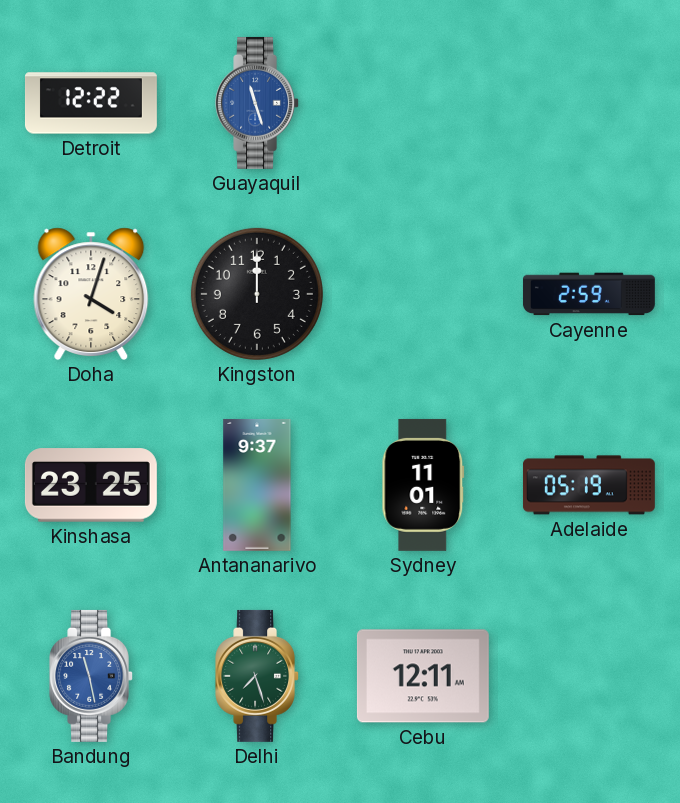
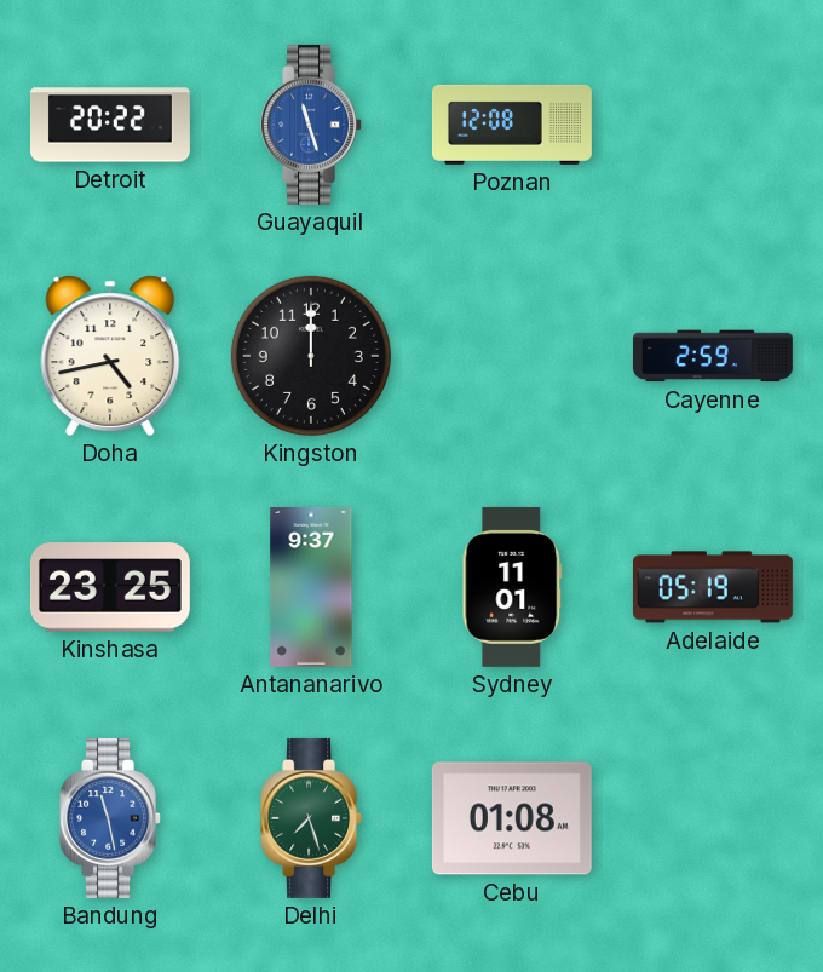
Detroit: 12:22 -> 20:22 (110, 125)
Poznan: none -> 12:08 (512, 125)
Doha: 4:03 -> 4:43 (110, 356)
Cebu: 12:11 -> 01:08 (512, 818)
